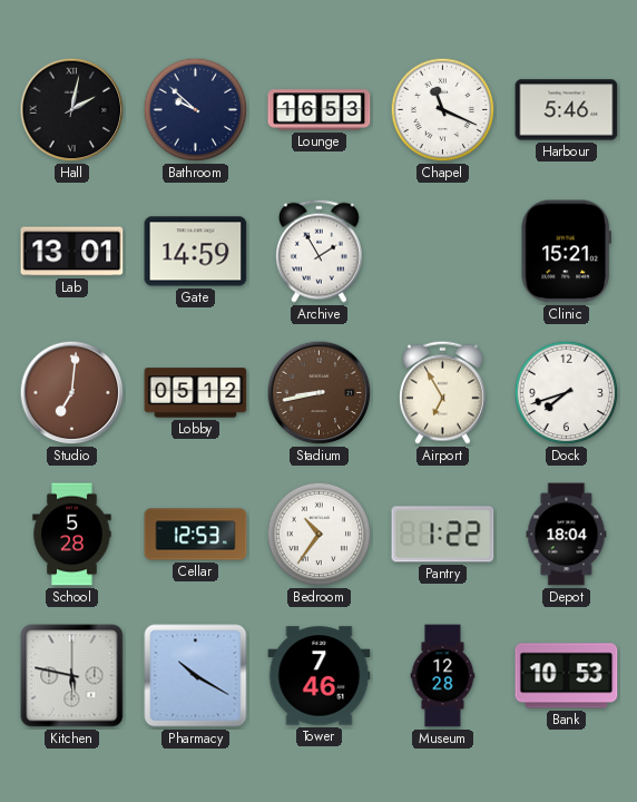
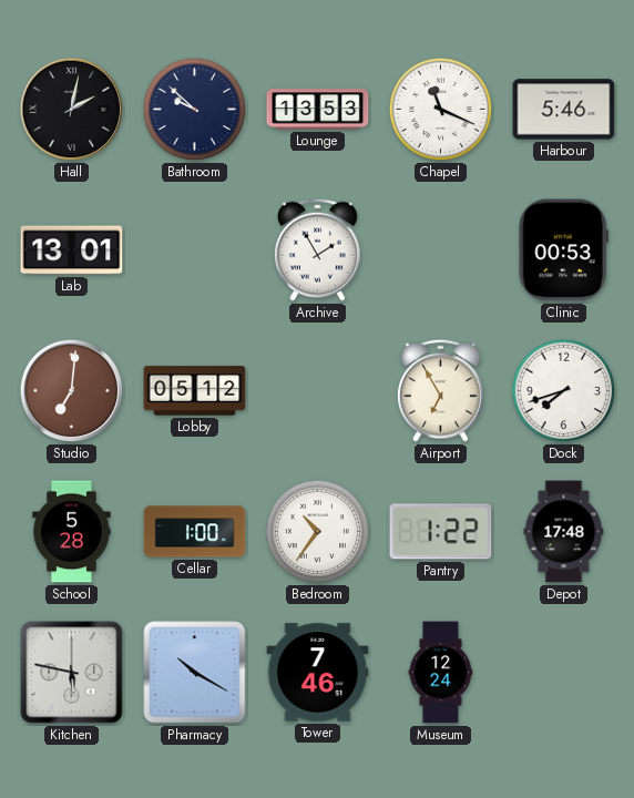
Lounge: 16:53 -> 13:53 (318, 110)
Gate: 14:59 -> none (196, 252)
Clinic: 15:21 -> 00:53 (563, 250)
Stadium: 8:43 -> none (320, 393)
Cellar: 12:53 -> 1:00 (195, 532)
Depot: 18:04 -> 17:48 (564, 532)
Museum: 12:28 -> 12:24 (441, 673)
Bank: 10:53 -> none (567, 676)
